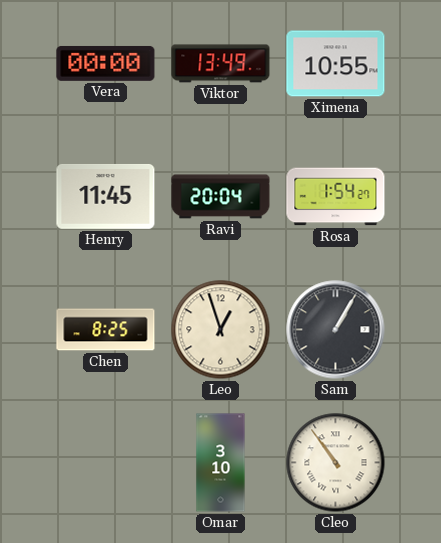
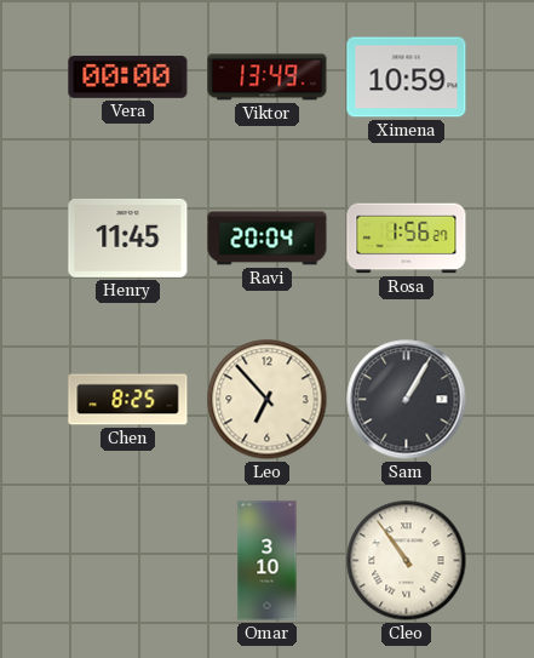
Ximena: 10:55 -> 10:59 (407, 78)
Rosa: 1:54 -> 1:56 (407, 239)
Leo: 12:57 -> 6:53 (268, 400)
